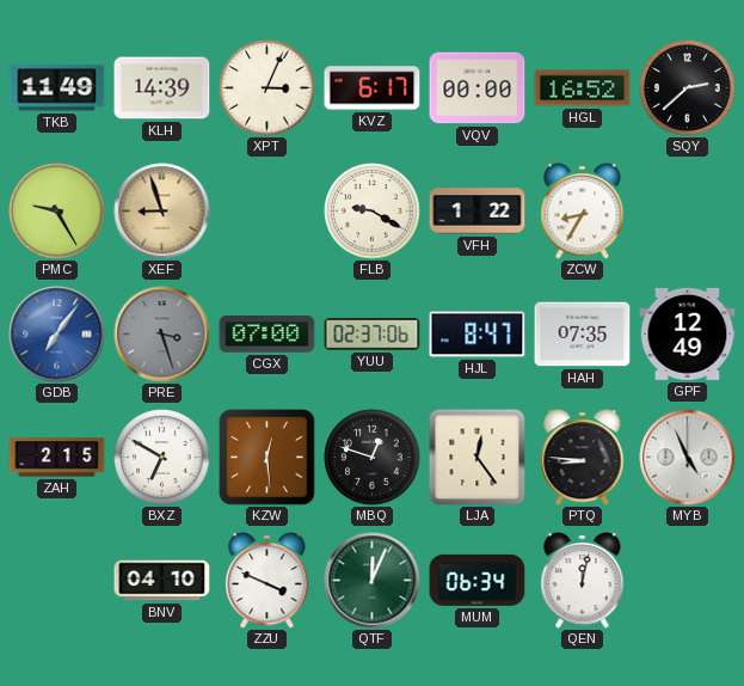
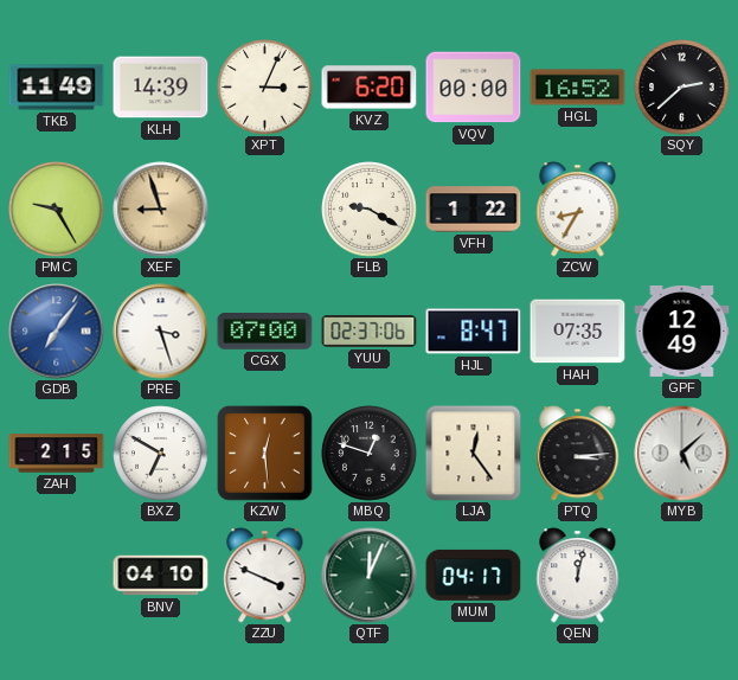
KVZ: 6:17 -> 6:20 (370, 88)
PRE dial: grey -> white (161, 332)
PTQ: 8:46 -> 3:14 (578, 454)
MYB: 4:56 -> 5:08 (682, 454)
MUM: 06:34 -> 04:17 (474, 575)
